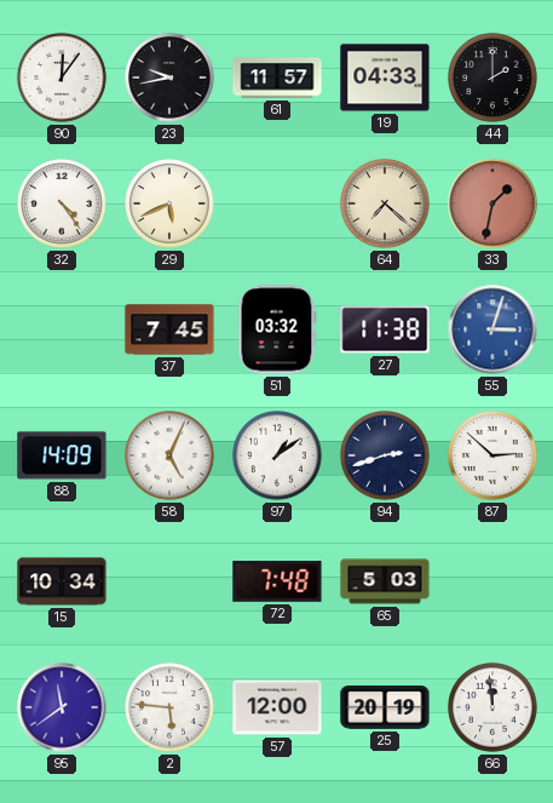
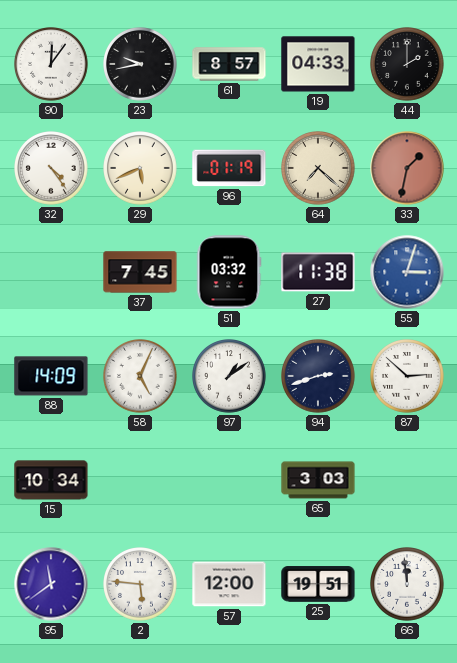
61: 11:57 -> 8:57 (229, 64)
96: none -> 01:19 (229, 168)
72: 7:48 -> none (277, 581)
65: 5:03 -> 3:03 (318, 480)
25: 20:19 -> 19:51 (318, 584)
